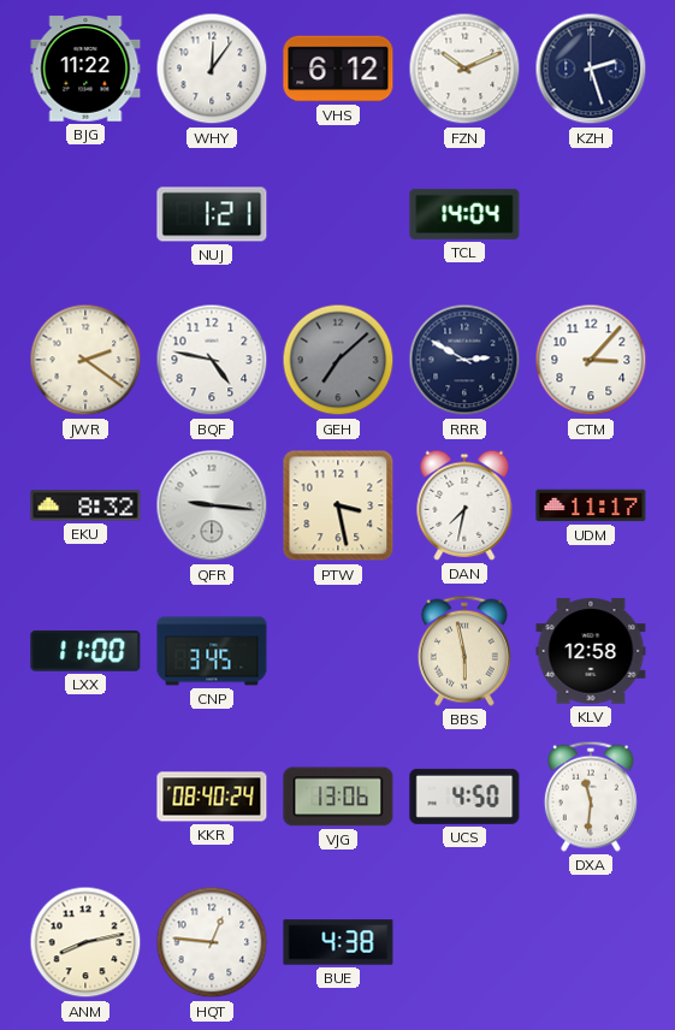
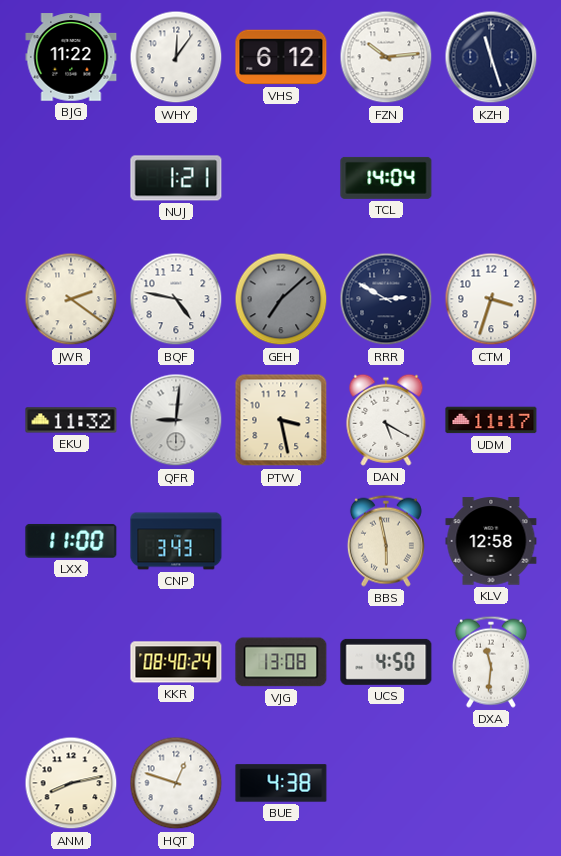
FZN: 10:11 -> 10:14 (386, 57)
KZH: 2:27 -> 11:27 (491, 57)
CTM: 3:07 -> 3:33 (491, 299)
EKU: 8:32 -> 11:32 (71, 420)
QFR: 9:16 -> 9:01 (176, 420)
DAN: 7:32 -> 5:20 (386, 420)
CNP: 3:45 -> 3:43 (176, 541)
VJG: 13:06 -> 13:08 (281, 662)
HQT: 12:46 -> 12:48 (176, 783)
